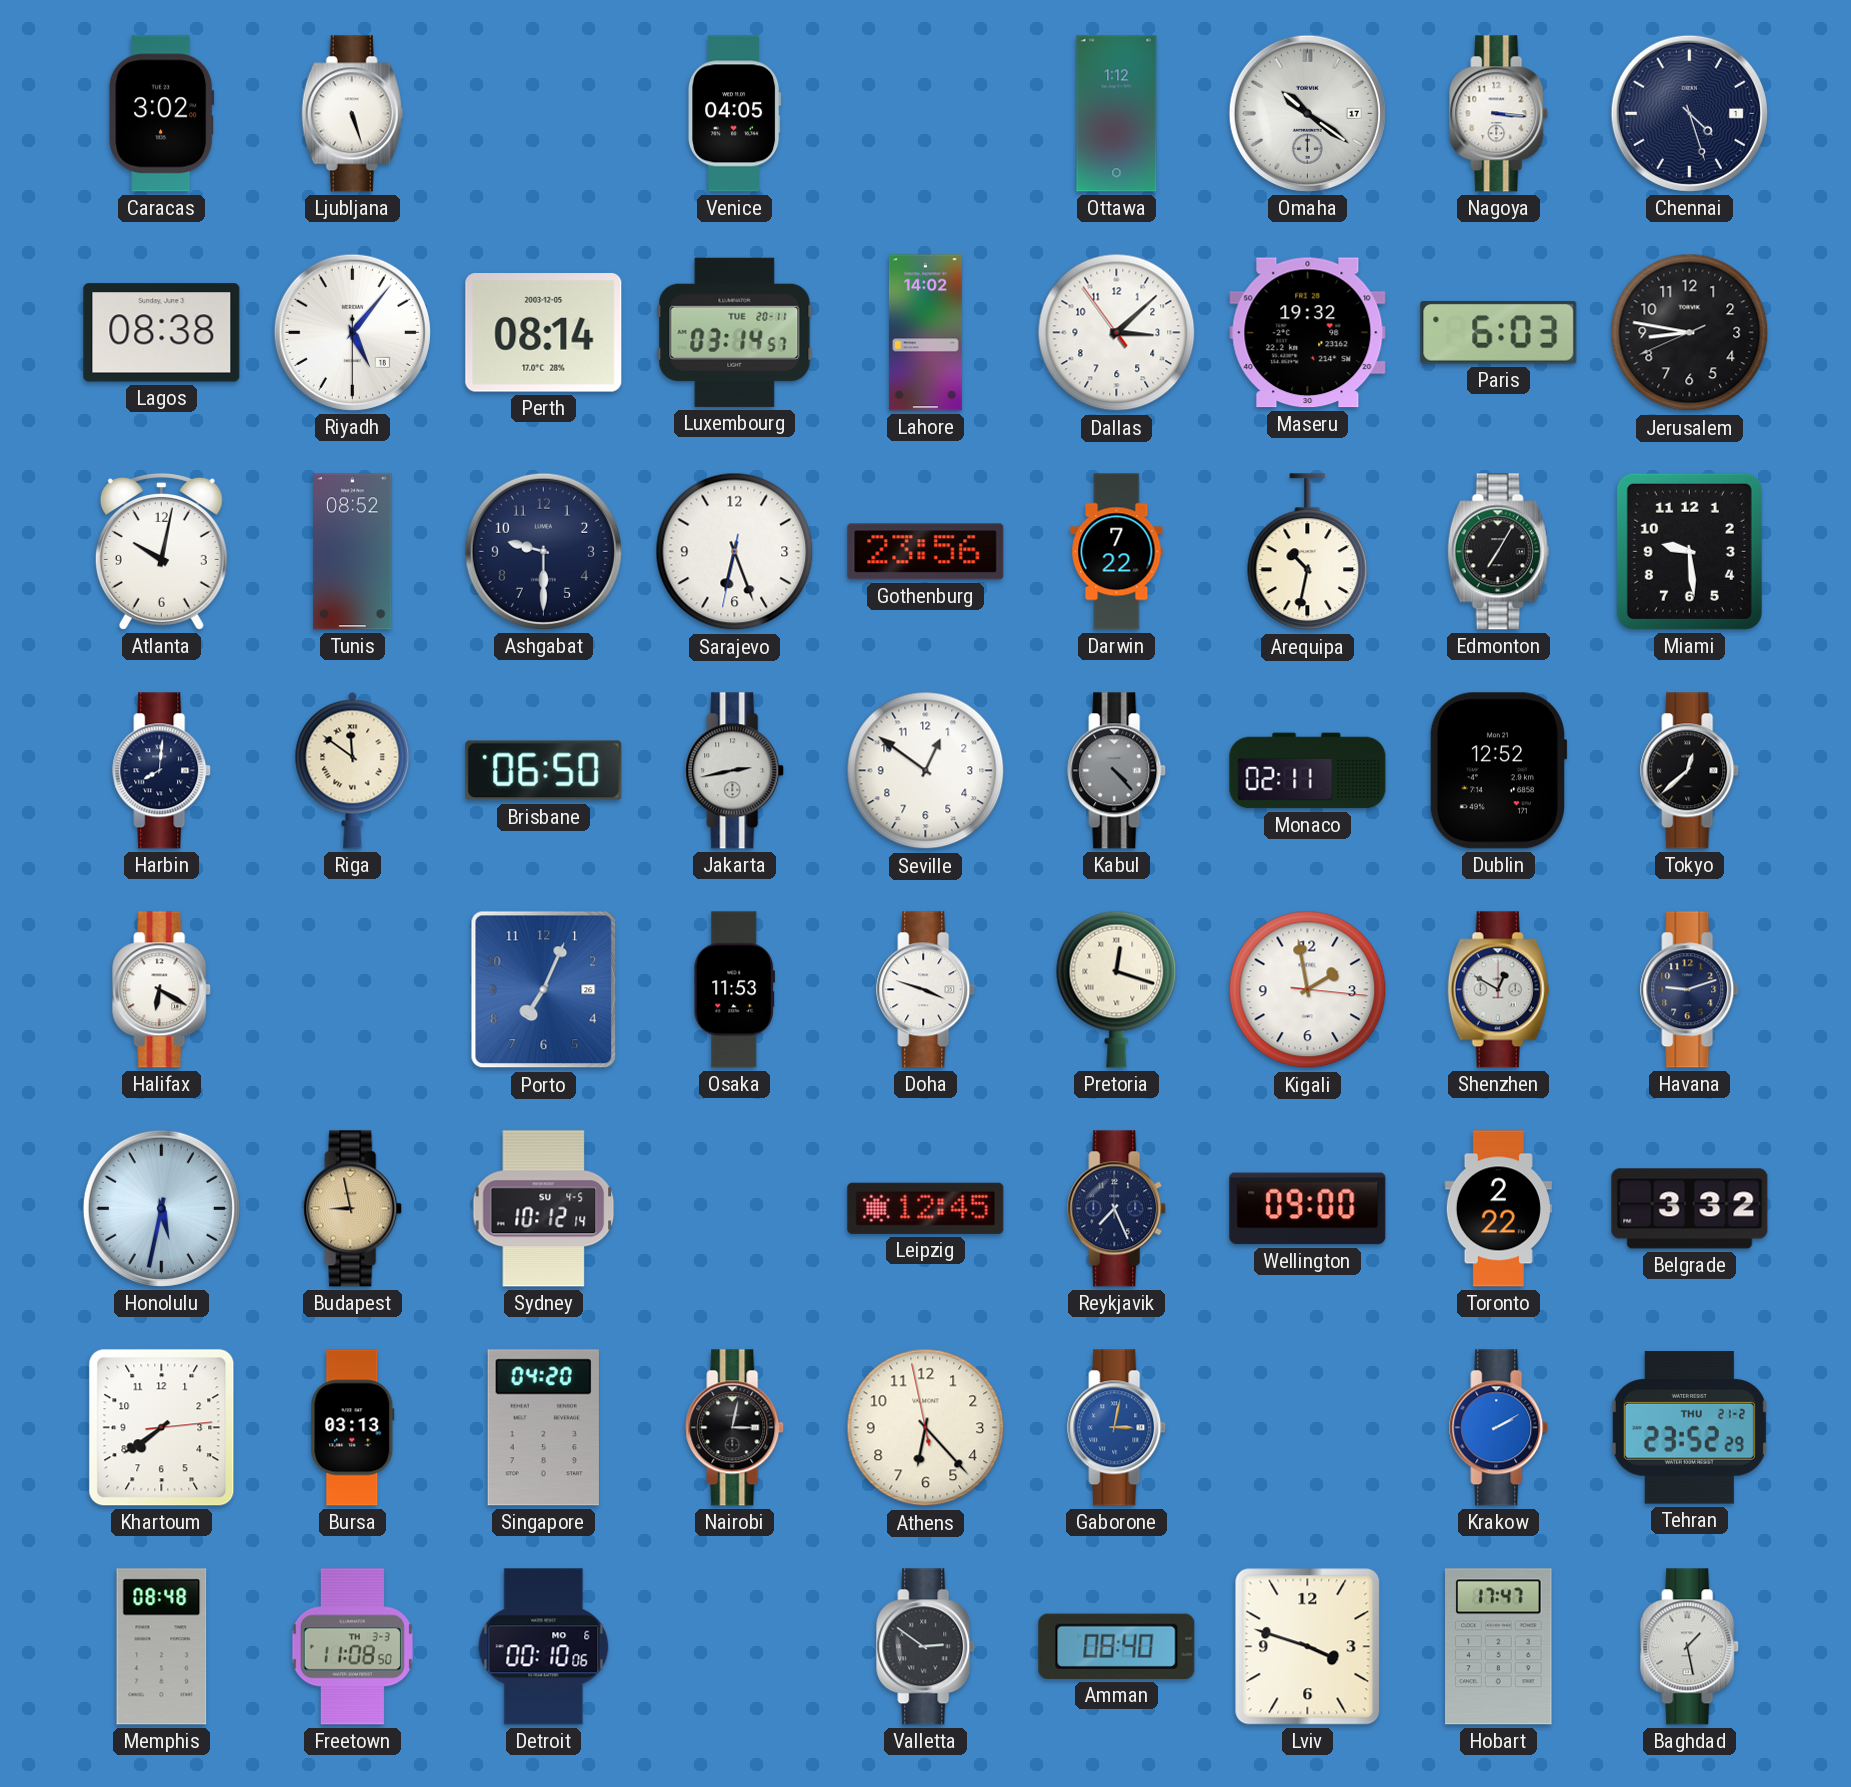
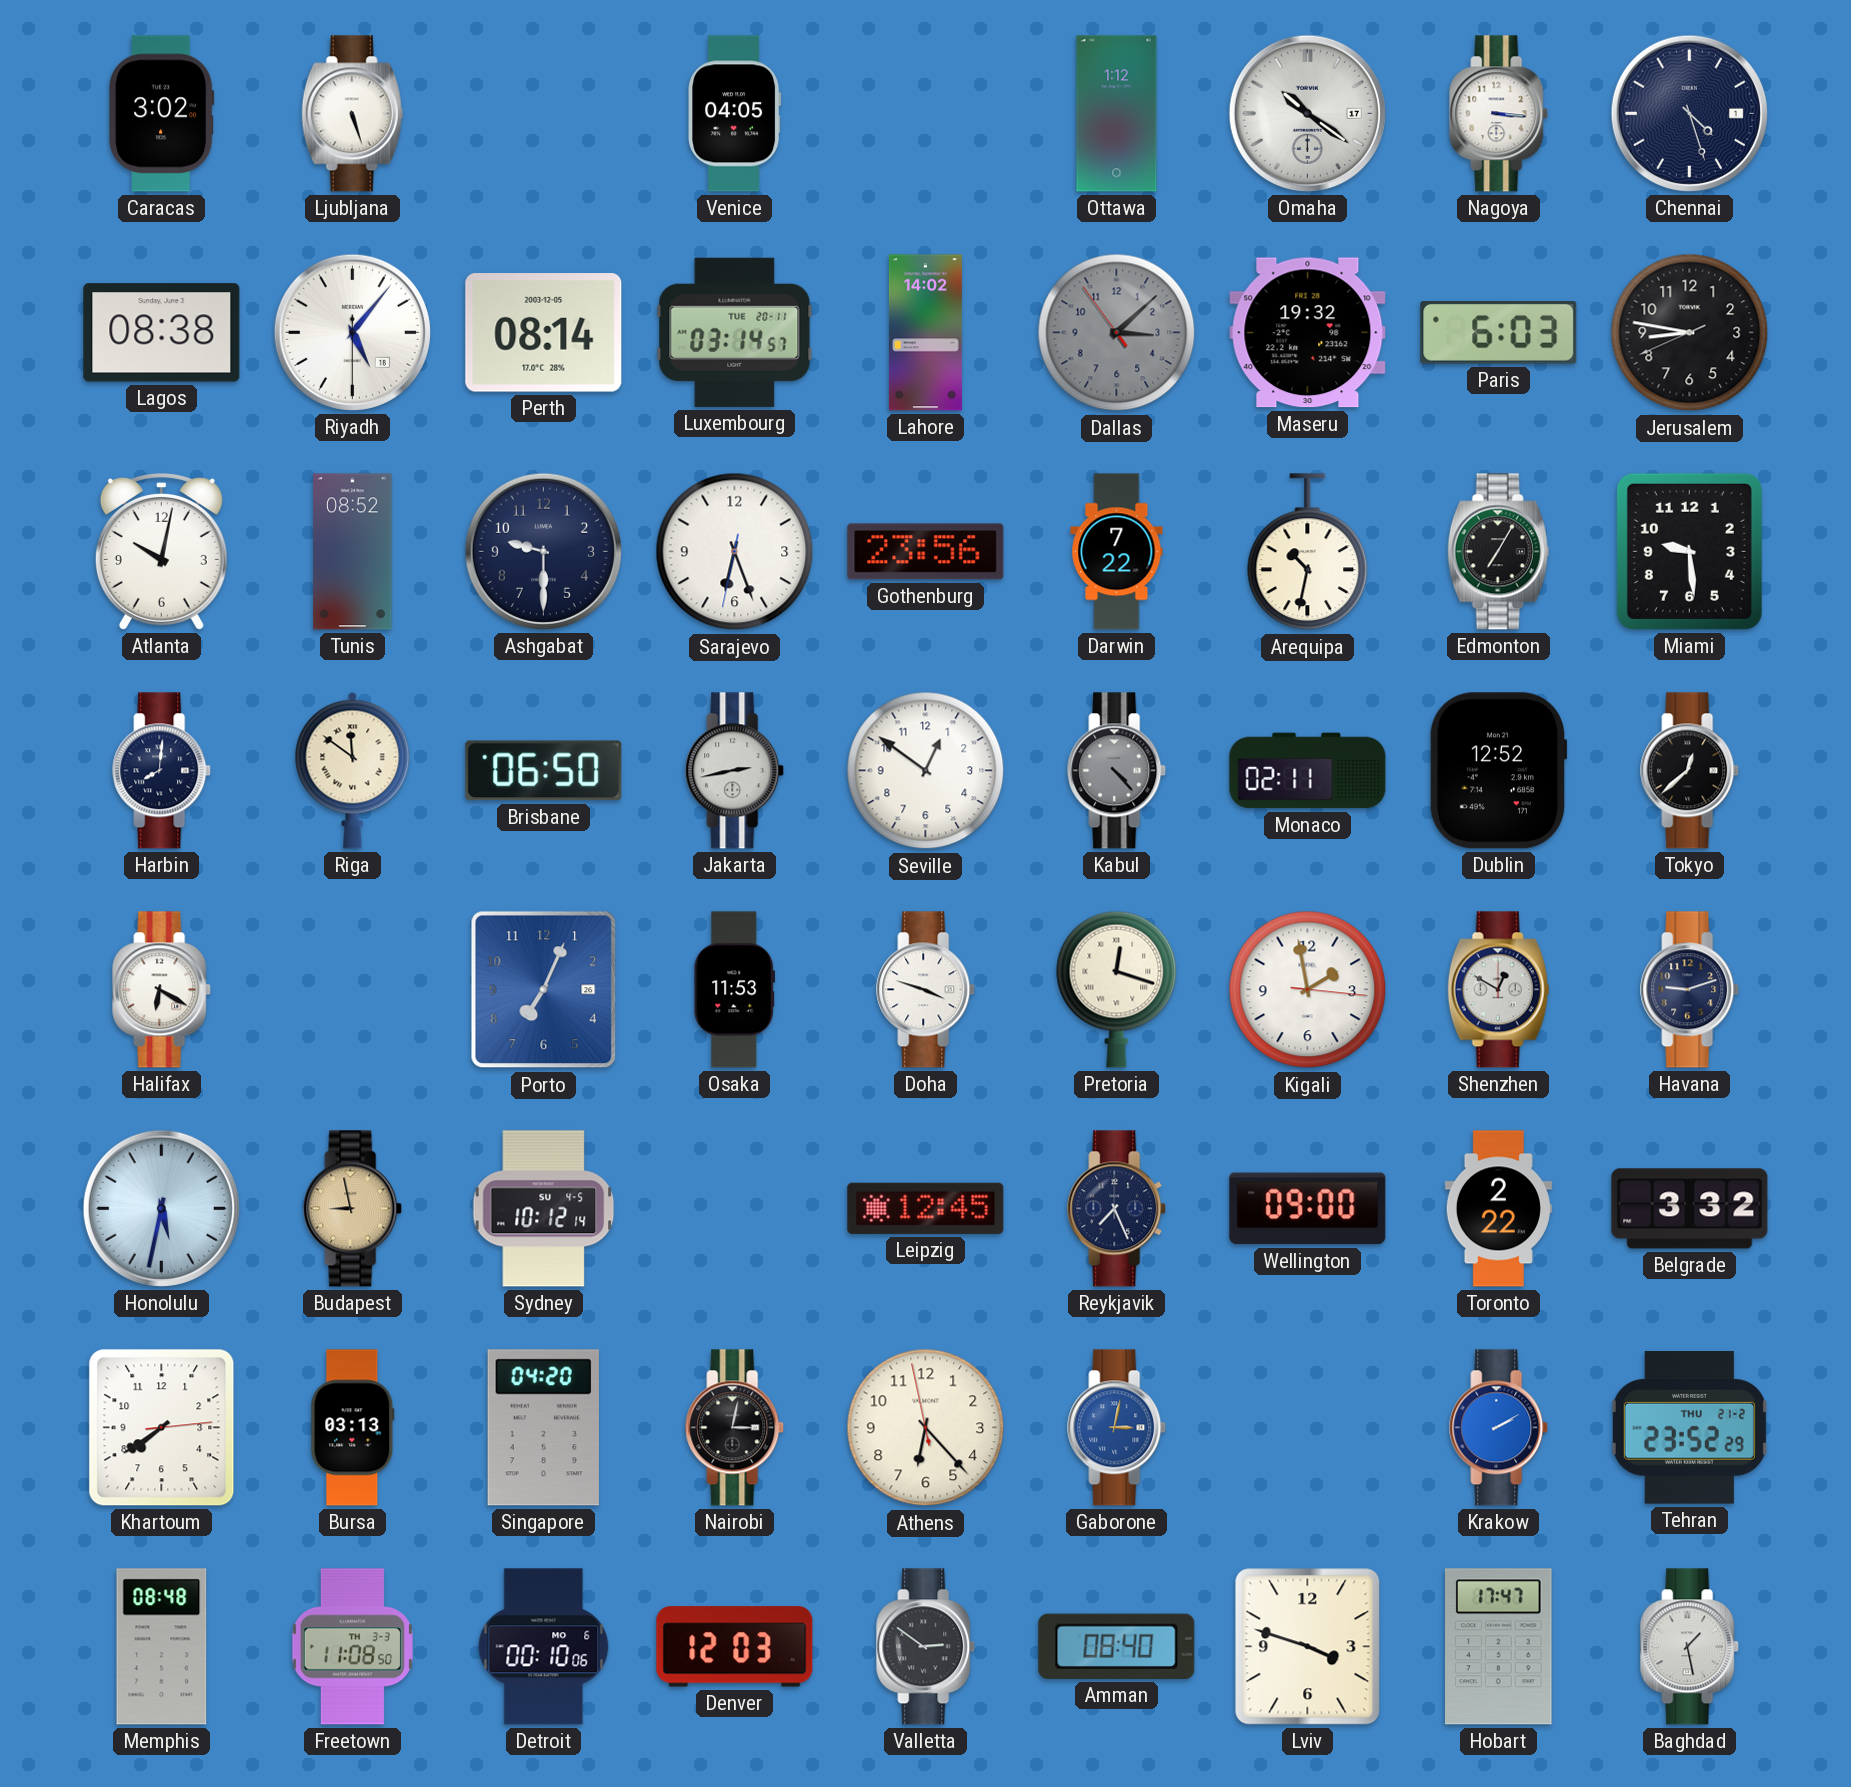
Dallas dial: white -> grey (1117, 333)
Denver: none -> 12:03 (735, 1647)
